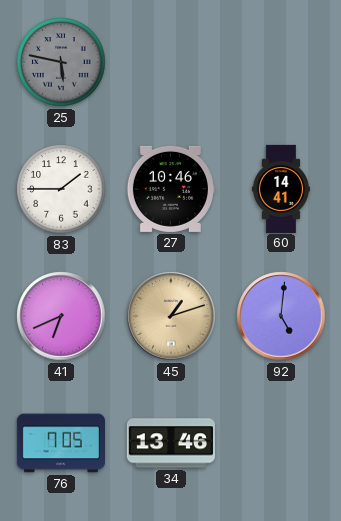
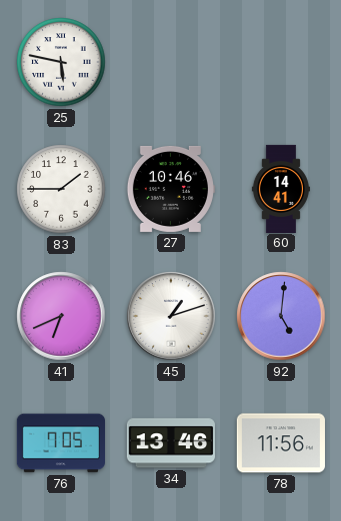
25 dial: grey -> white (61, 62)
45 dial: champagne -> white (171, 316)
78: none -> 11:56 (281, 443)
